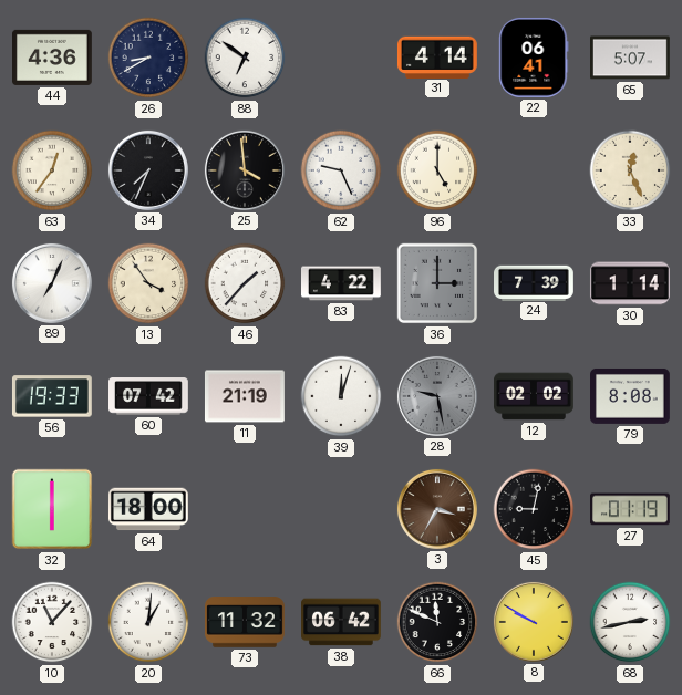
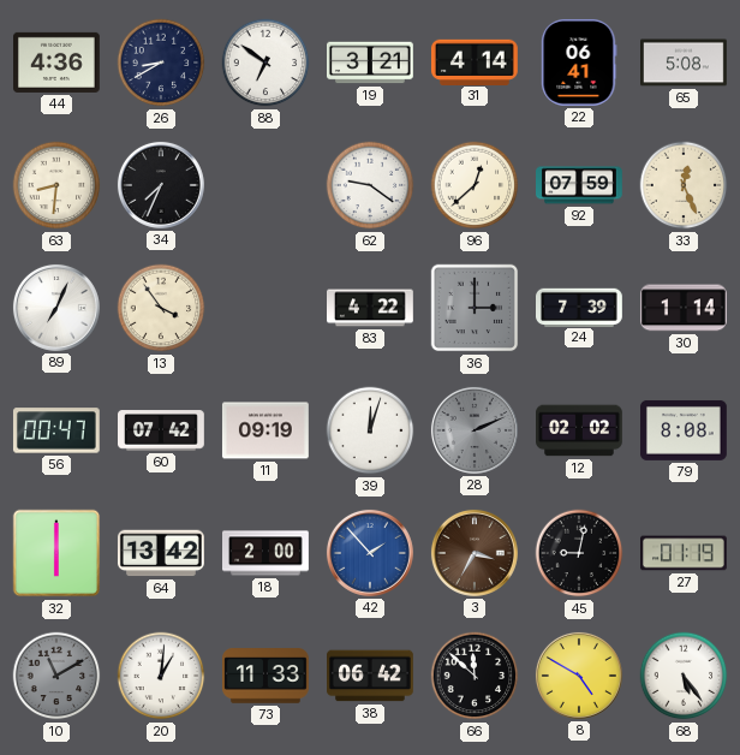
19: none -> 3:21 (371, 63)
65: 5:07 -> 5:08 (685, 63)
63: 12:36 -> 8:31 (56, 185)
25: 3:59 -> none (245, 170)
62: 9:26 -> 9:21 (370, 185)
96: 5:00 -> 12:38 (475, 185)
92: none -> 07:59 (580, 185)
46: 1:37 -> none (245, 283)
56: 19:33 -> 00:47 (56, 430)
11: 21:19 -> 09:19 (265, 430)
28: 9:28 -> 2:11 (475, 430)
64: 18:00 -> 13:42 (161, 553)
18: none -> 2:00 (267, 553)
42: none -> 1:53 (370, 553)
10: 11:07 -> 11:10 (56, 676)
10 dial: white -> grey (56, 676)
73: 11:32 -> 11:33 (267, 676)
66: 11:49 -> 11:52 (475, 676)
8: 9:50 -> 4:50 (579, 676)
68: 2:43 -> 5:24 (684, 676)
